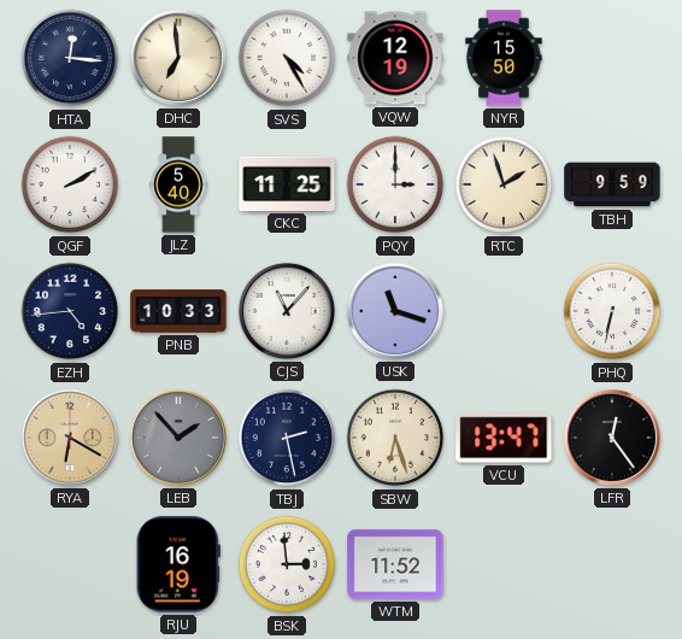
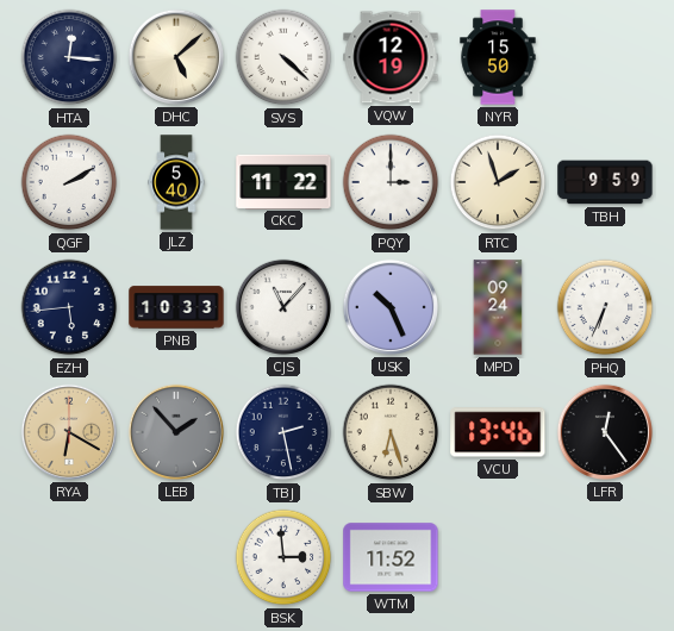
DHC: 6:59 -> 5:08 (176, 57)
SVS: 4:25 -> 4:22 (283, 57)
CKC: 11:25 -> 11:22 (283, 181)
EZH: 4:44 -> 5:44 (69, 307)
USK: 11:18 -> 10:26 (391, 307)
MPD: none -> 09:24 (498, 307)
PHQ: 6:32 -> 6:34 (605, 307)
VCU: 13:47 -> 13:46 (498, 432)
RJU: 16:19 -> none (178, 564)
